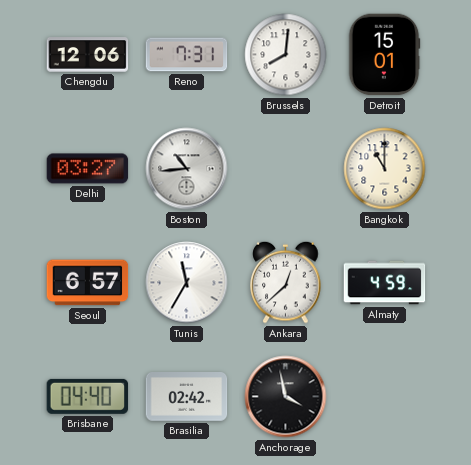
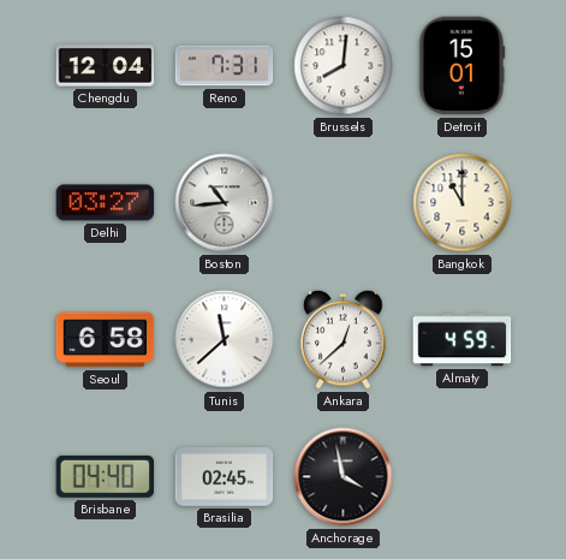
Chengdu: 12:06 -> 12:04 (106, 66)
Seoul: 6:57 -> 6:58 (106, 340)
Tunis: 11:35 -> 11:38 (225, 340)
Brasilia: 02:42 -> 02:45 (225, 477)
